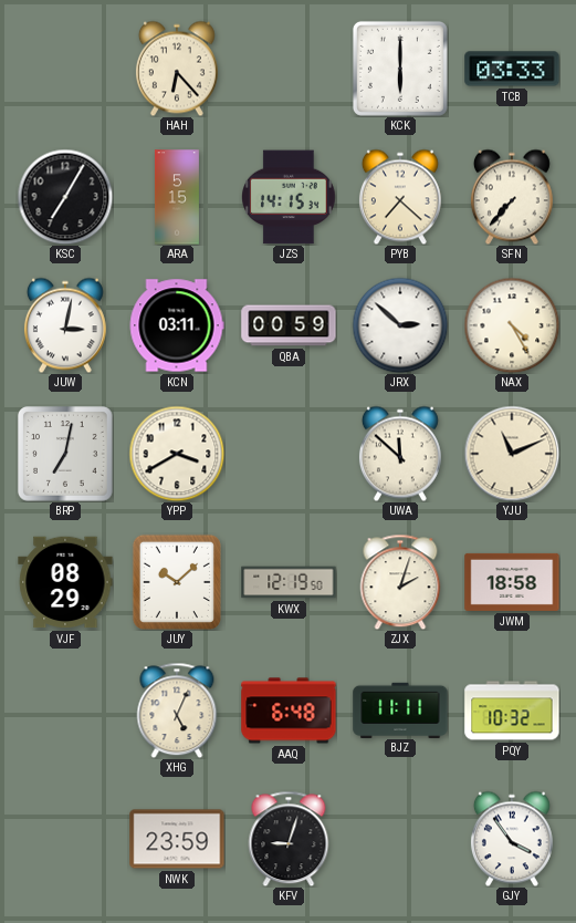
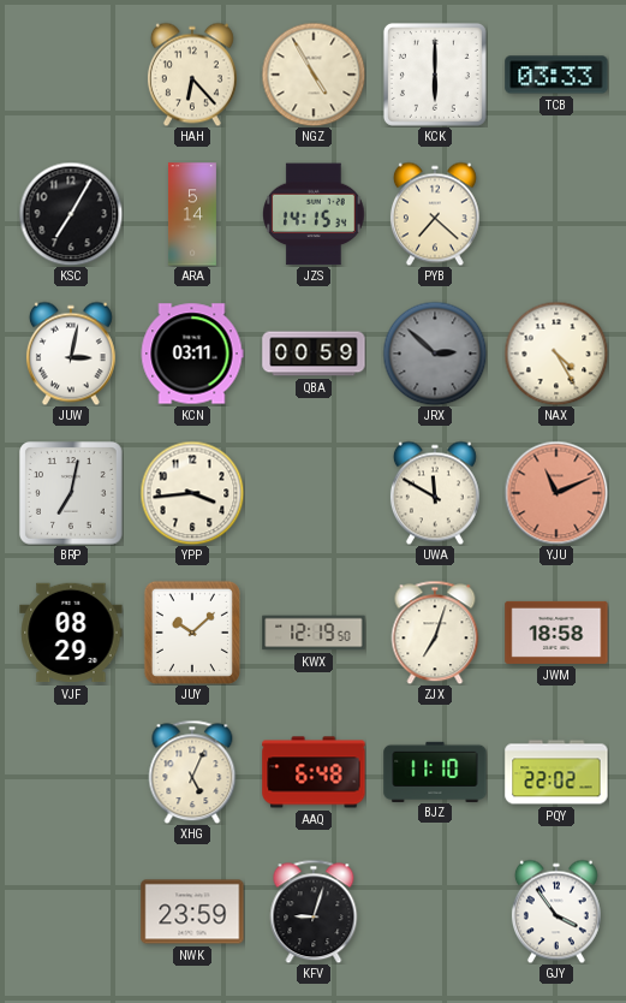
NGZ: none -> 4:55 (314, 75)
ARA: 5:15 -> 5:14 (192, 214)
SFN: 7:37 -> none (512, 197)
JRX dial: white -> grey (435, 354)
YPP: 3:40 -> 3:44 (192, 493)
UWA: 11:52 -> 11:50 (435, 493)
YJU dial: cream -> salmon (556, 493)
ZJX: 2:03 -> 7:03 (435, 633)
BJZ: 11:11 -> 11:10 (435, 771)
PQY: 10:32 -> 22:02 (556, 772)
